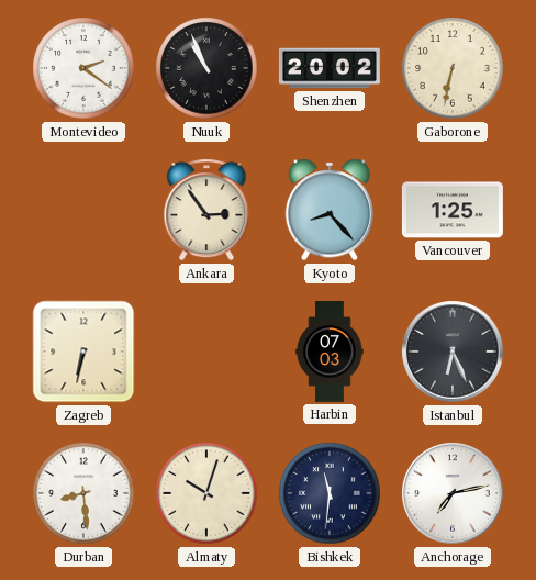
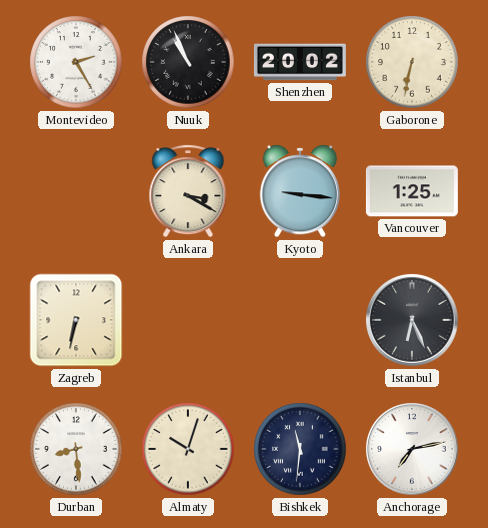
Montevideo: 2:21 -> 2:25 (76, 62)
Ankara: 2:54 -> 3:20 (188, 191)
Kyoto: 8:23 -> 9:16 (299, 191)
Harbin: 07:03 -> none (330, 352)
